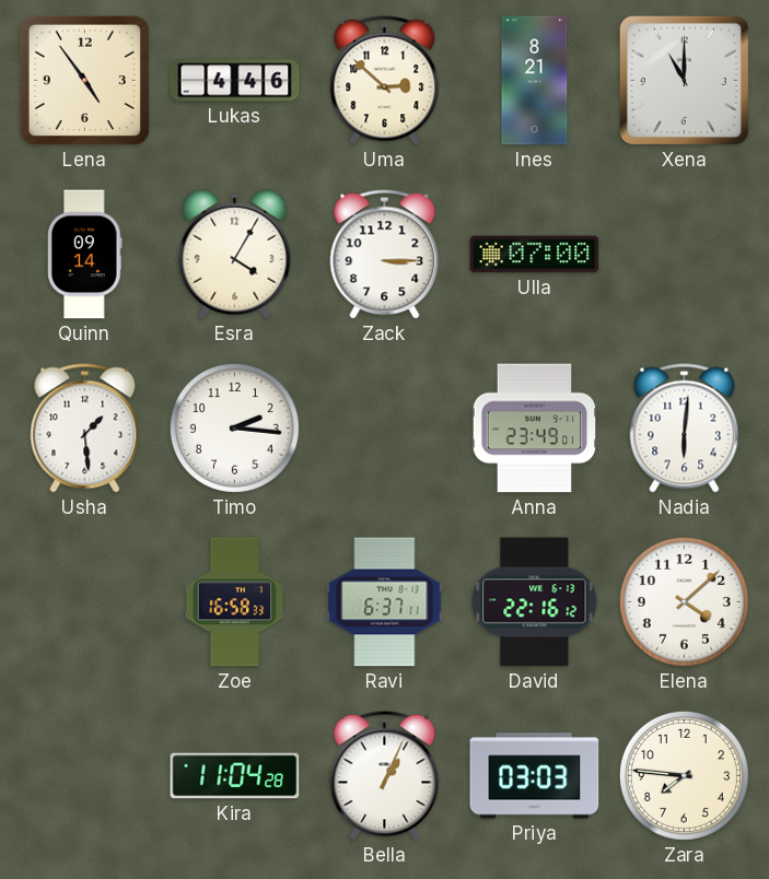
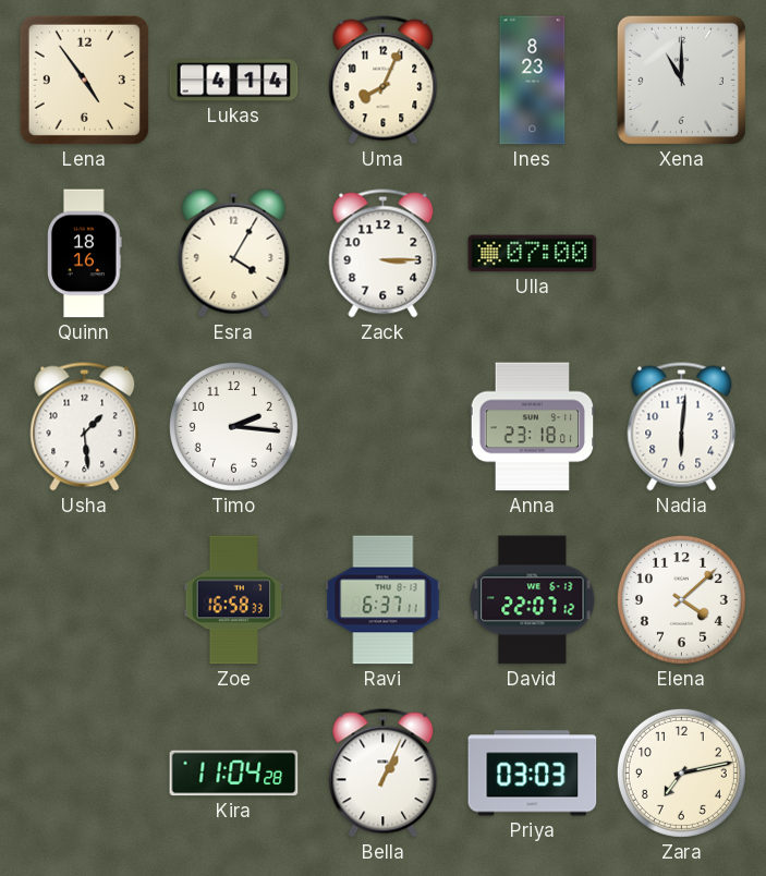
Lukas: 4:46 -> 4:14 (234, 81)
Uma: 2:52 -> 8:04 (384, 81)
Ines: 8:21 -> 8:23 (533, 81)
Quinn: 09:14 -> 18:16 (85, 254)
Anna: 23:49 -> 23:18 (533, 427)
David: 22:16 -> 22:07 (533, 600)
Zara: 7:46 -> 7:13 (681, 772)
